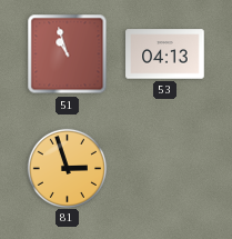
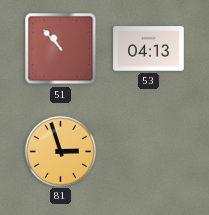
51: 10:57 -> 10:53 (61, 49)
